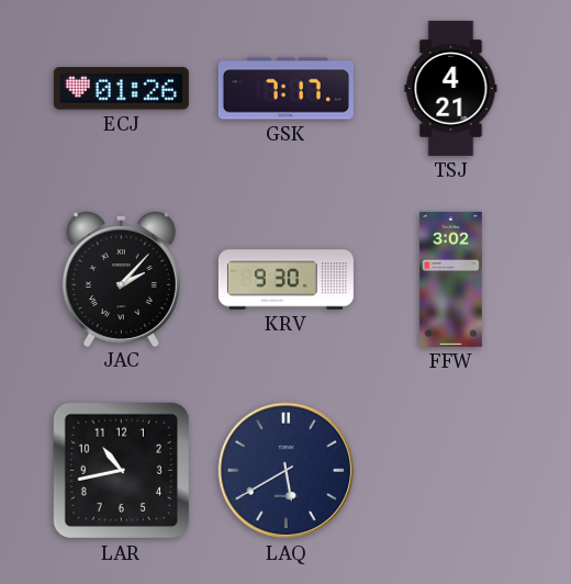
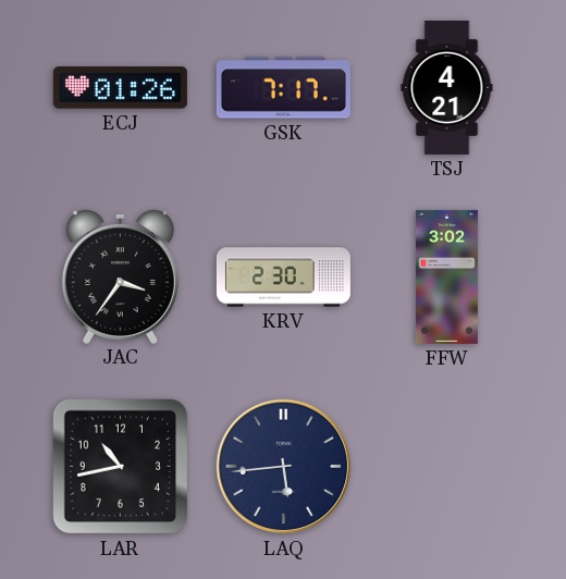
JAC: 2:07 -> 3:36 (120, 275)
KRV: 9:30 -> 2:30 (283, 278)
LAQ: 5:40 -> 5:44 (284, 467)
